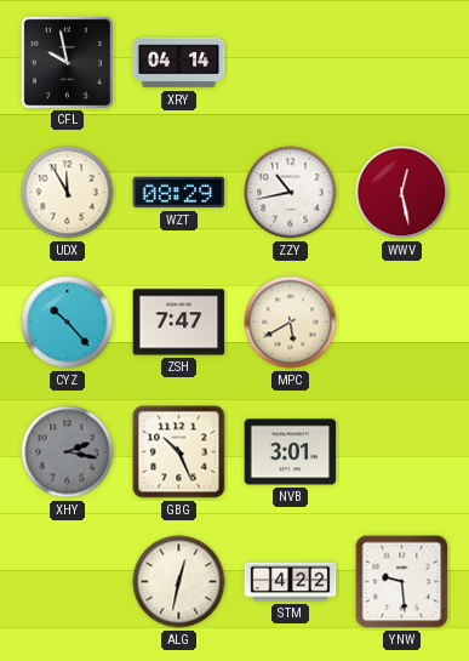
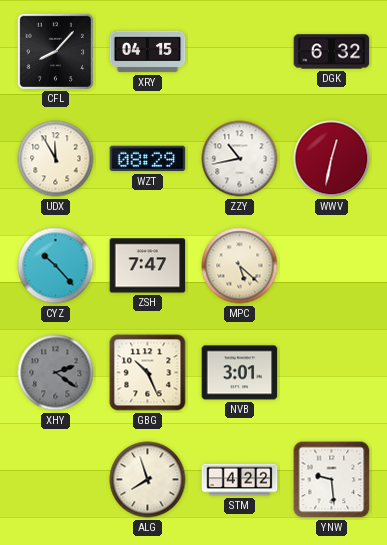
CFL: 9:58 -> 8:07 (55, 51)
XRY: 04:14 -> 04:15 (148, 52)
DGK: none -> 6:32 (332, 52)
WWV: 12:28 -> 12:32 (332, 159)
MPC: 5:40 -> 5:22 (240, 266)
XHY: 2:17 -> 2:21 (56, 373)
ALG: 12:32 -> 7:57 (148, 480)
